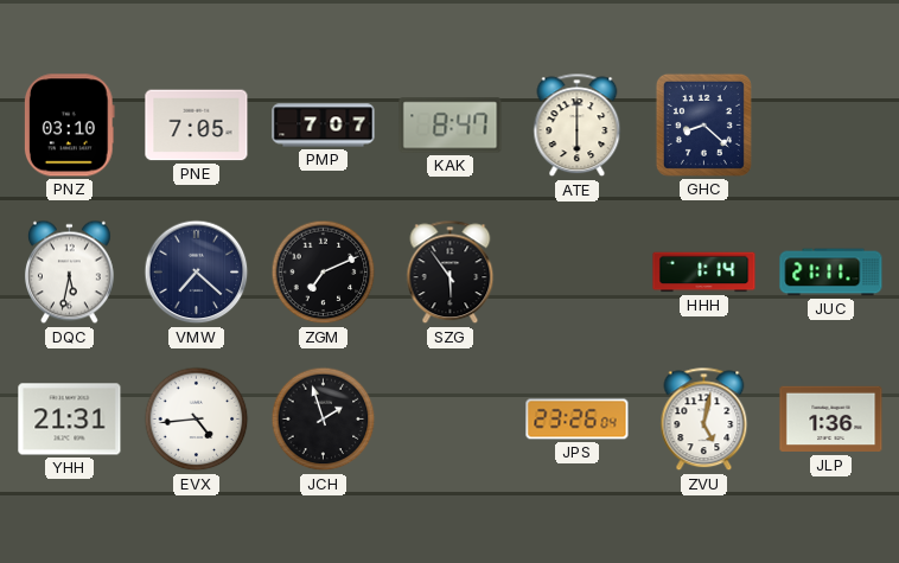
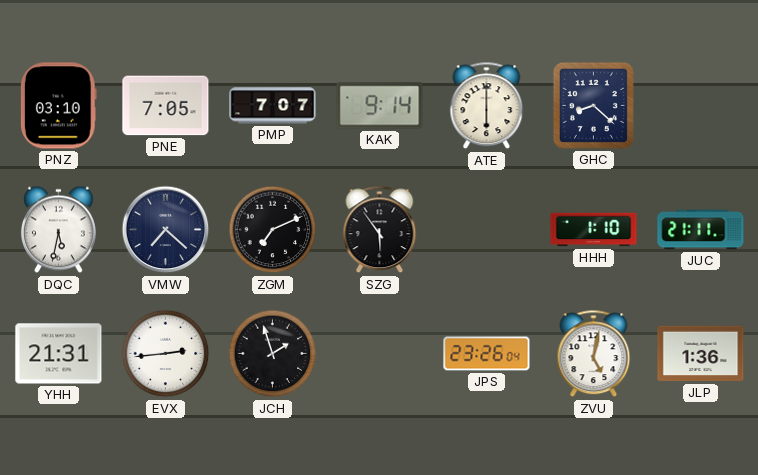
KAK: 8:47 -> 9:14 (380, 106)
HHH: 1:14 -> 1:10 (594, 230)
EVX: 4:44 -> 2:44 (166, 354)
